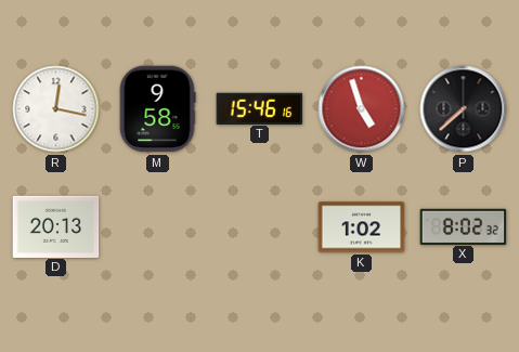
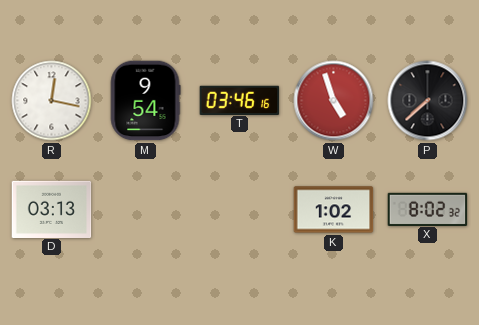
M: 9:58 -> 9:54 (145, 101)
T: 15:46 -> 03:46 (240, 100)
D: 20:13 -> 03:13 (52, 209)
